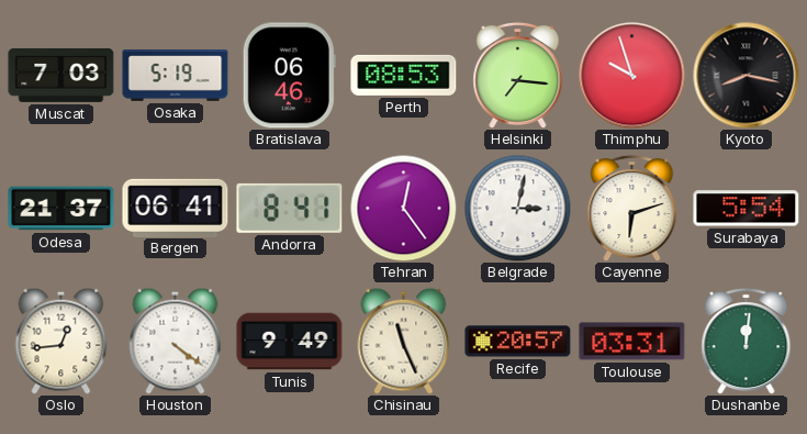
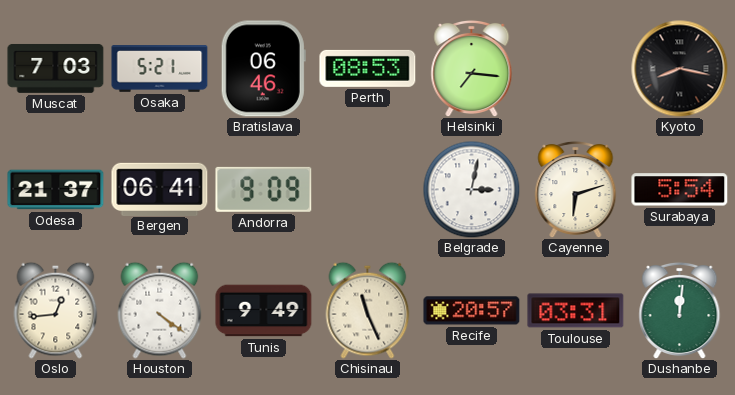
Osaka: 5:19 -> 5:21 (160, 69)
Thimphu: 9:57 -> none (632, 76)
Andorra: 8:41 -> 9:09 (264, 189)
Tehran: 12:24 -> none (403, 208)
